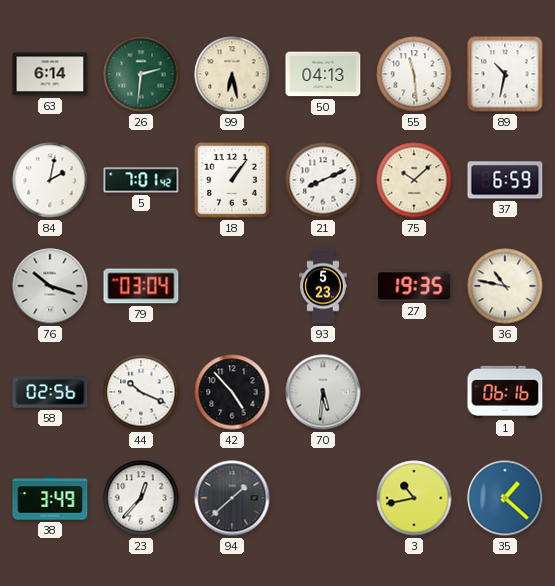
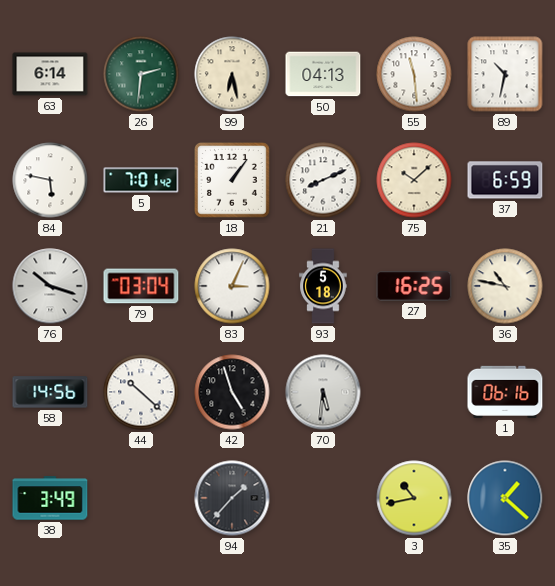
84: 2:02 -> 5:47 (50, 180)
83: none -> 3:04 (232, 286)
93: 5:23 -> 5:18 (323, 286)
27: 19:35 -> 16:25 (414, 286)
58: 02:56 -> 14:56 (50, 392)
44: 10:19 -> 10:22 (141, 392)
42: 4:53 -> 4:57 (232, 392)
23: 12:37 -> none (141, 498)
94: 1:38 -> 1:37 (232, 498)
